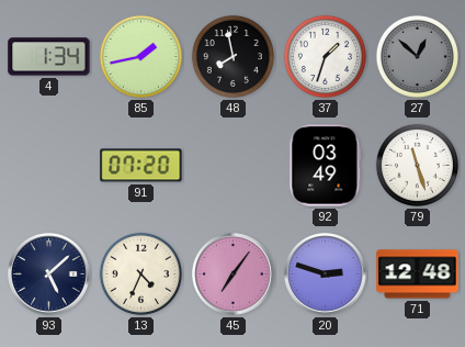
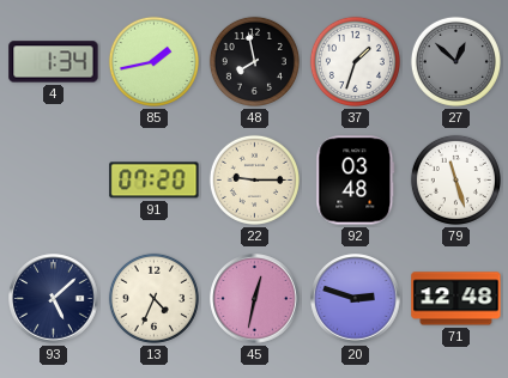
22: none -> 9:15 (254, 179)
92: 03:49 -> 03:48 (356, 181)
45: 7:06 -> 12:32 (255, 299)
